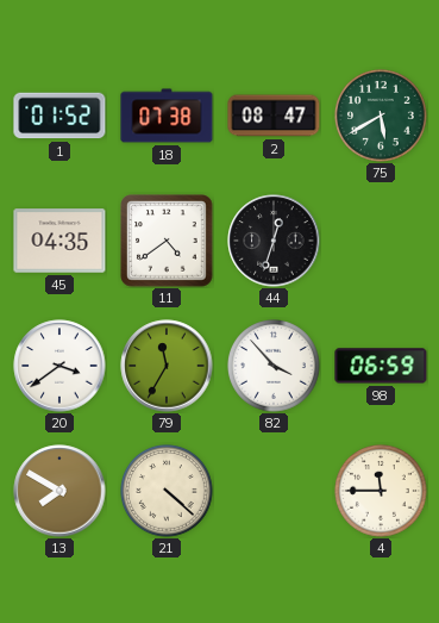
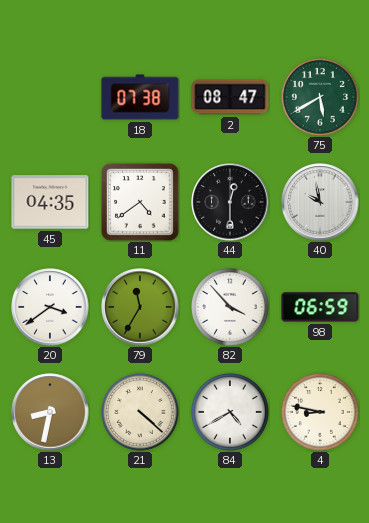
1: 01:52 -> none (59, 116)
44: 12:33 -> 12:30 (230, 202)
40: none -> 9:58 (320, 202)
13: 7:50 -> 8:32 (50, 412)
84: none -> 4:40 (231, 413)
4: 11:45 -> 8:47 (321, 413)
